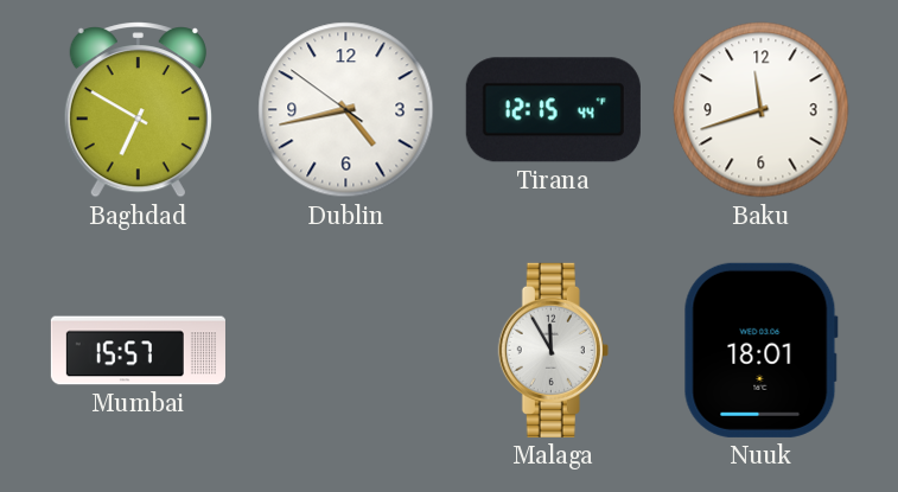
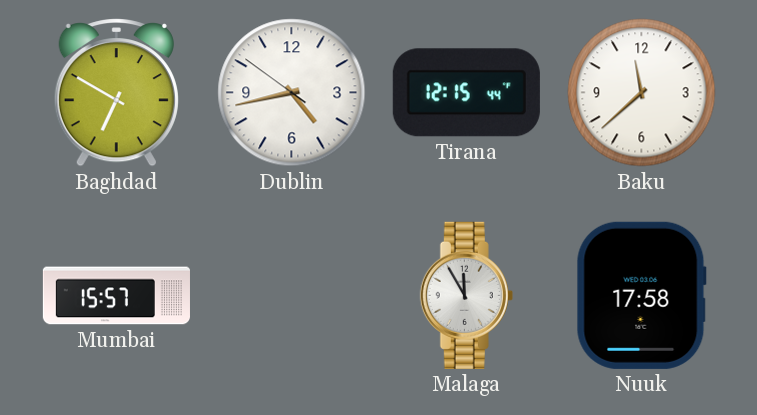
Baku: 11:42 -> 11:38 (642, 93)
Nuuk: 18:01 -> 17:58 (641, 295)
